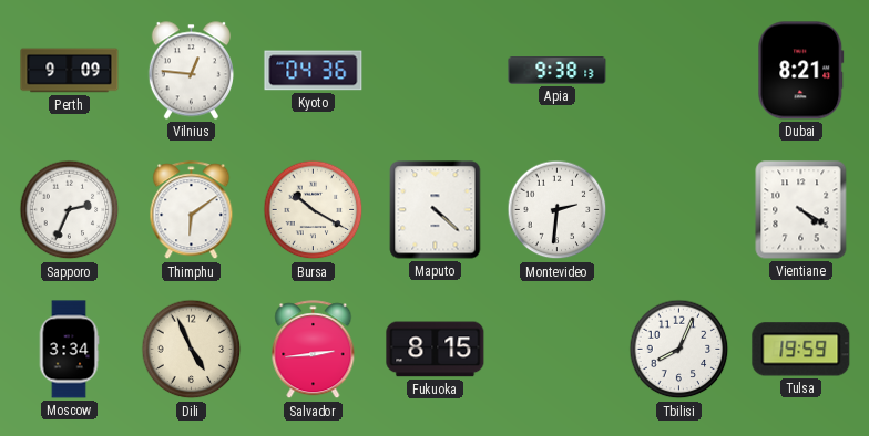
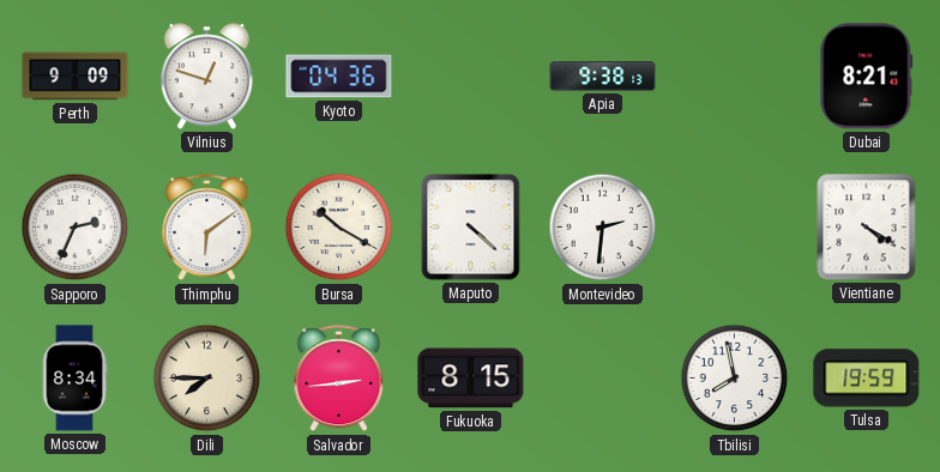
Vilnius: 12:46 -> 12:48 (206, 77)
Moscow: 3:34 -> 8:34 (74, 379)
Dili: 4:56 -> 7:45 (207, 379)
Tbilisi: 8:04 -> 7:58 (735, 379)
